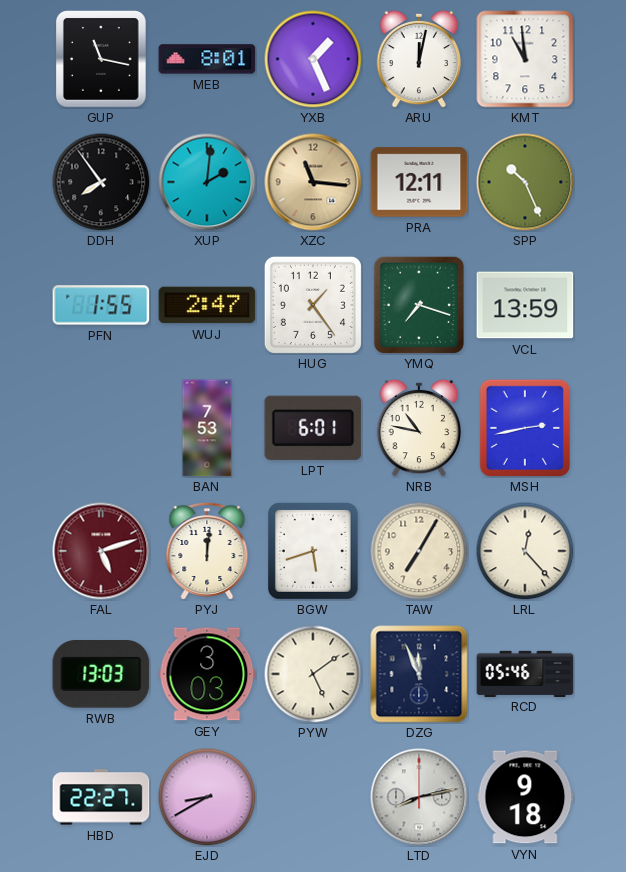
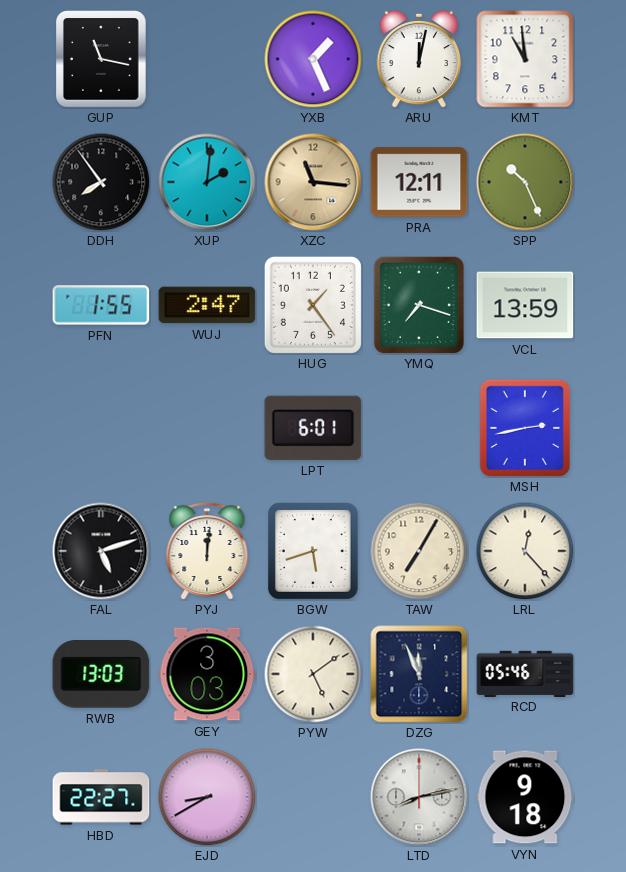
MEB: 8:01 -> none (207, 59)
BAN: 7:53 -> none (207, 428)
NRB: 10:47 -> none (419, 428)
FAL dial: burgundy -> black (101, 551)
